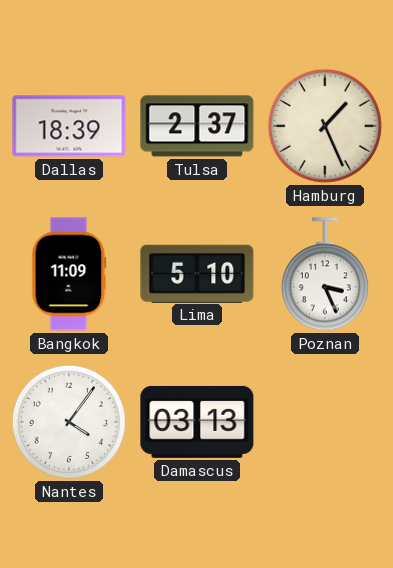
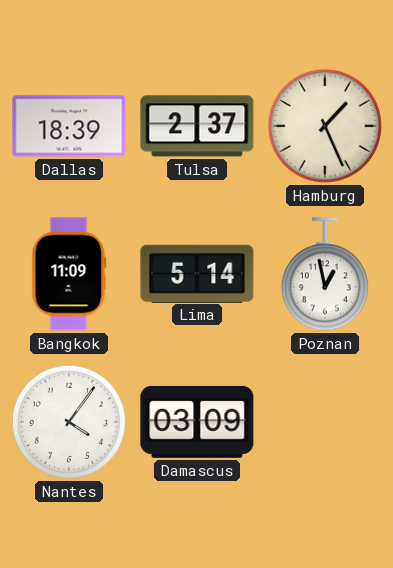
Lima: 5:10 -> 5:14 (197, 273)
Poznan: 3:26 -> 12:58 (325, 274)
Damascus: 03:13 -> 03:09 (197, 422)
